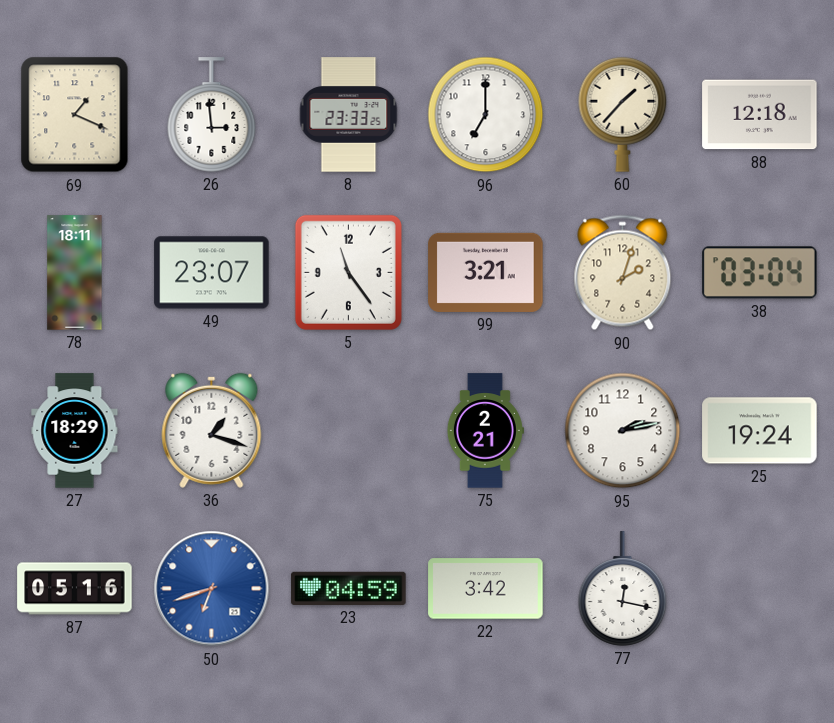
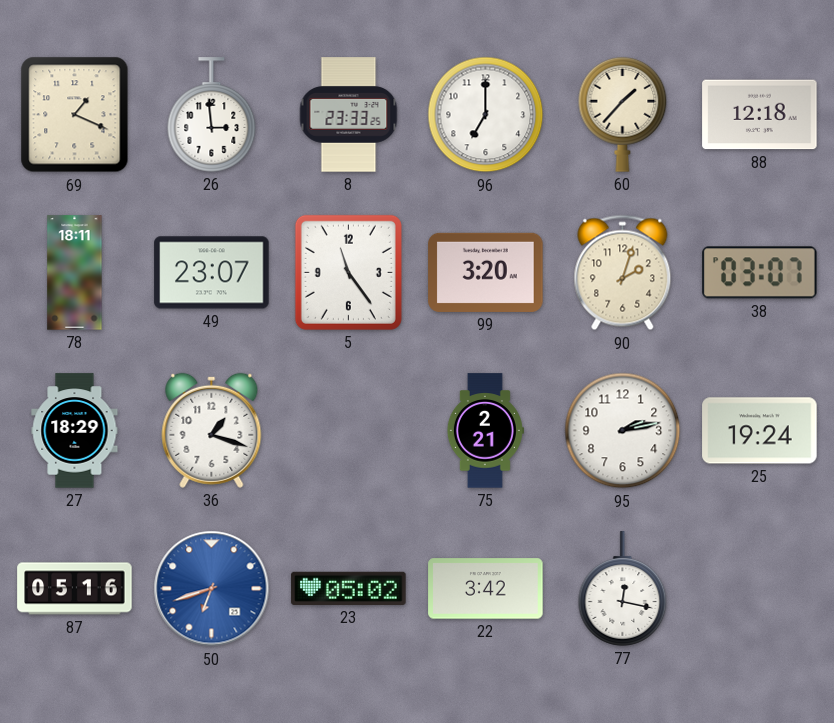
99: 3:21 -> 3:20 (486, 272)
38: 03:04 -> 03:07 (760, 273)
23: 04:59 -> 05:02 (349, 588)
